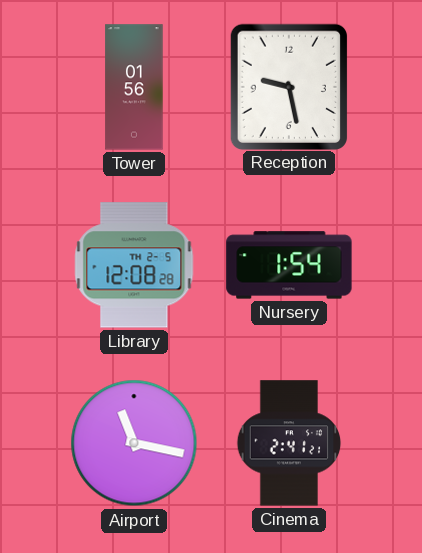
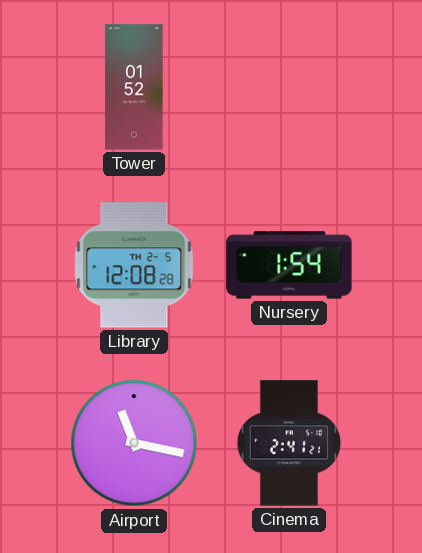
Tower: 01:56 -> 01:52 (134, 87)
Reception: 9:28 -> none (288, 86)
